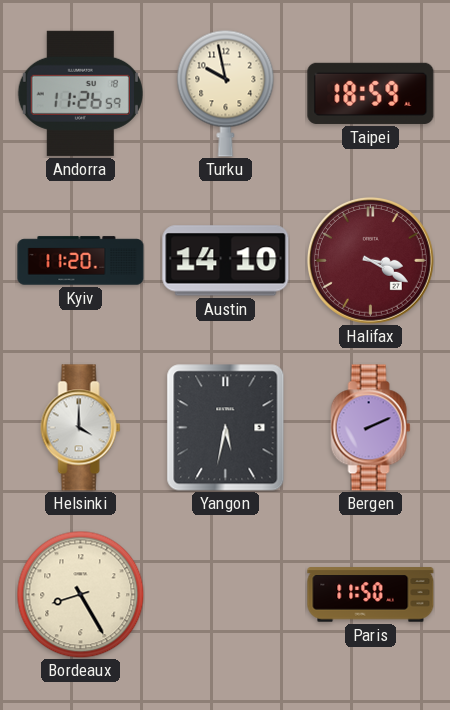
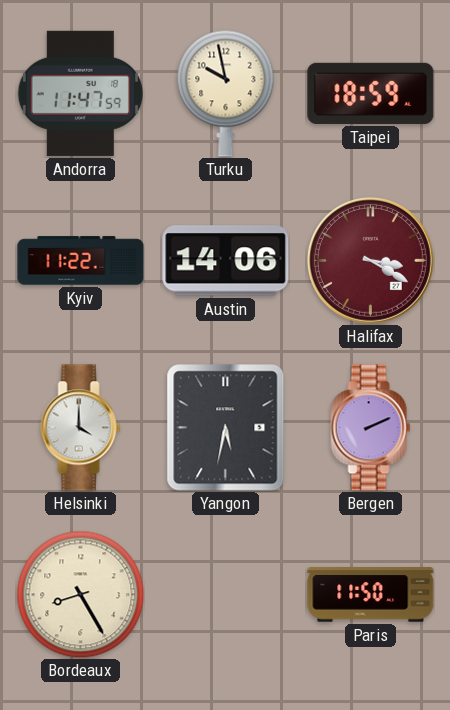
Andorra: 11:26 -> 11:47 (80, 93)
Kyiv: 11:20 -> 11:22 (81, 261)
Austin: 14:10 -> 14:06 (226, 261)
